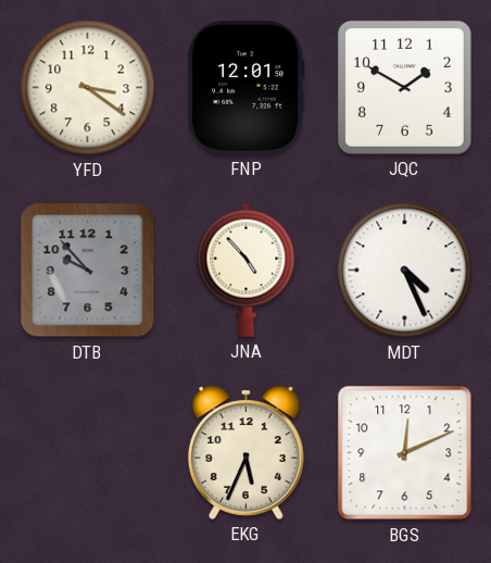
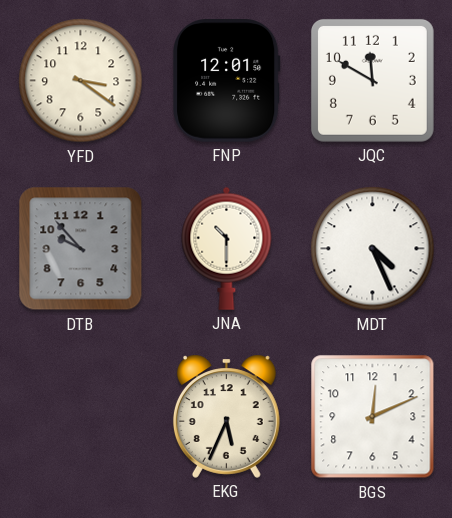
JQC: 1:50 -> 11:50 (372, 80)
JNA: 4:53 -> 10:30 (227, 248)
